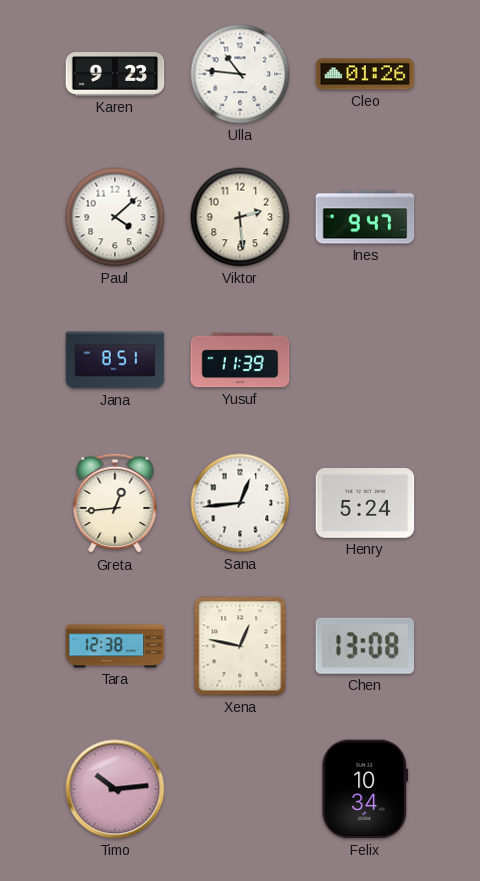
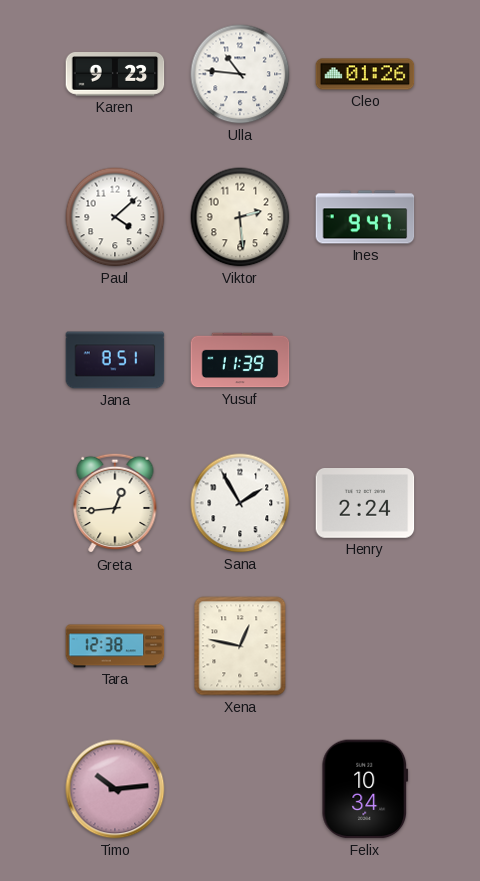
Sana: 12:44 -> 1:55 (240, 503)
Henry: 5:24 -> 2:24 (365, 504)
Chen: 13:08 -> none (364, 646)
